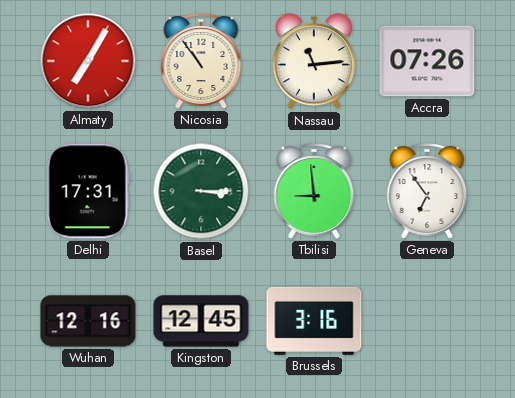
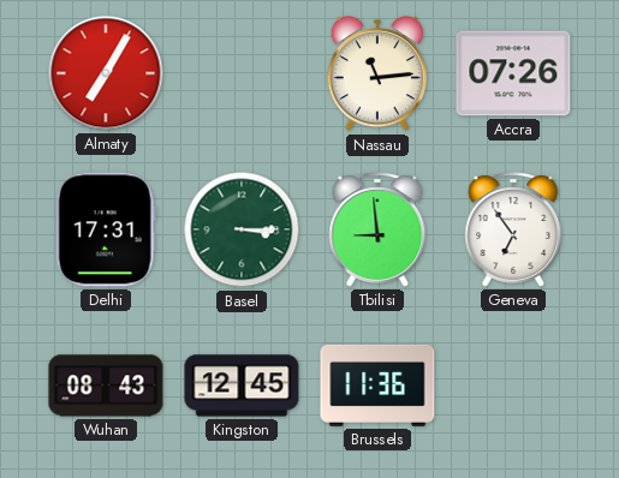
Nicosia: 10:54 -> none (201, 61)
Wuhan: 12:16 -> 08:43 (106, 386)
Brussels: 3:16 -> 11:36 (377, 386)
